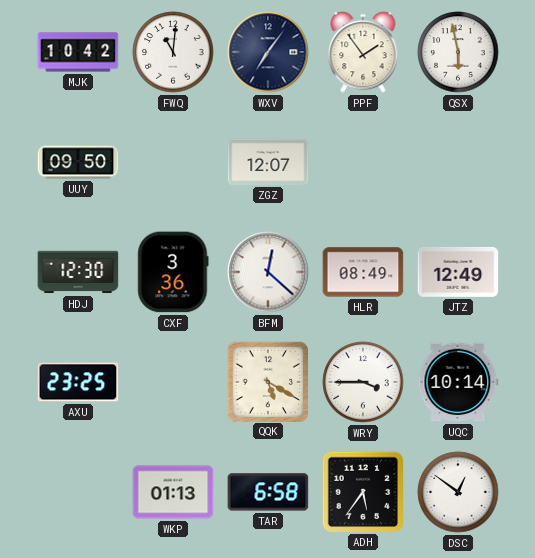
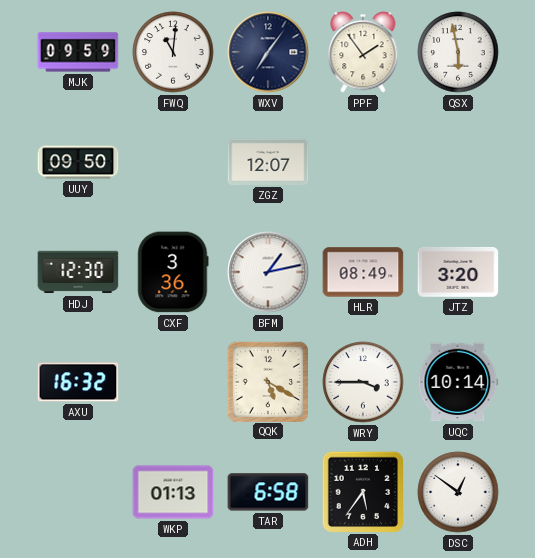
MJK: 10:42 -> 09:59 (78, 52)
BFM: 12:22 -> 1:13 (268, 272)
JTZ: 12:49 -> 3:20 (458, 272)
AXU: 23:25 -> 16:32 (78, 382)
